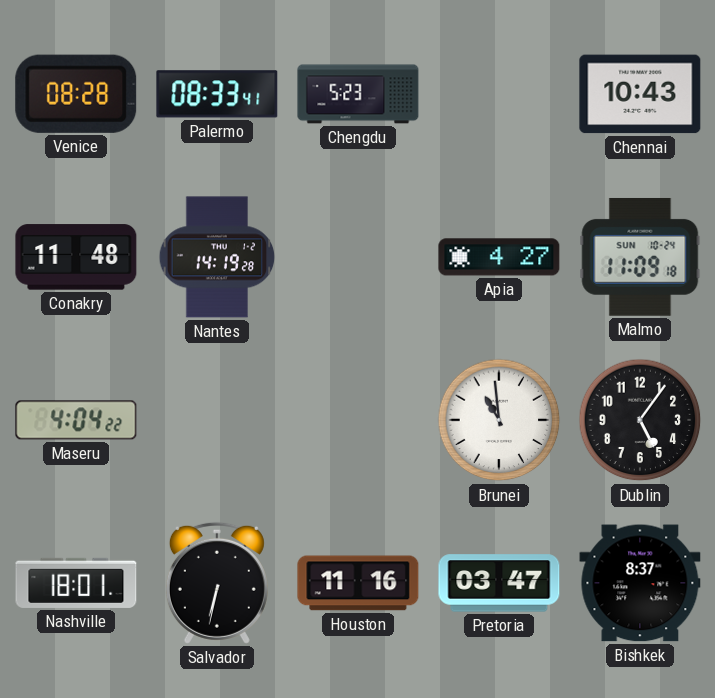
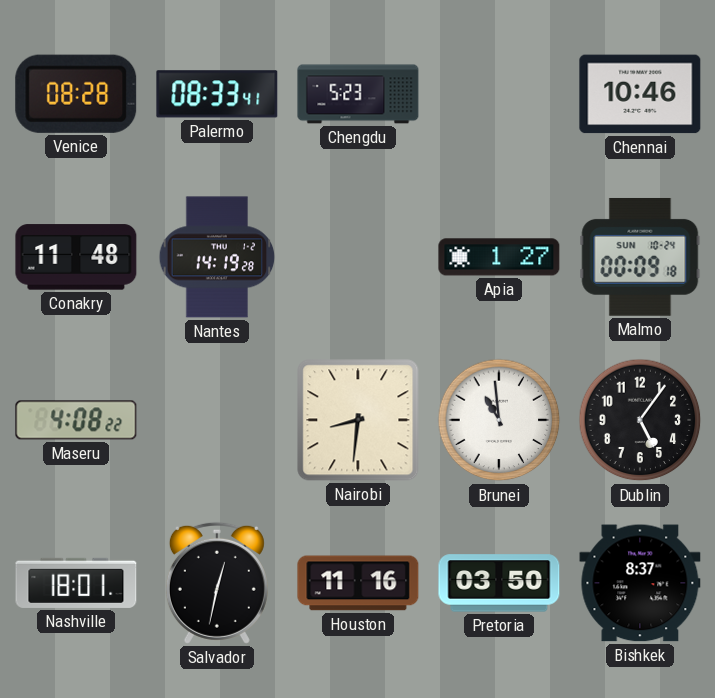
Chennai: 10:43 -> 10:46 (640, 94)
Apia: 4:27 -> 1:27 (499, 257)
Malmo: 11:09 -> 00:09 (640, 257)
Maseru: 4:04 -> 4:08 (76, 420)
Nairobi: none -> 8:31 (358, 420)
Salvador: 6:32 -> 12:32 (217, 583)
Pretoria: 03:47 -> 03:50 (499, 583)
